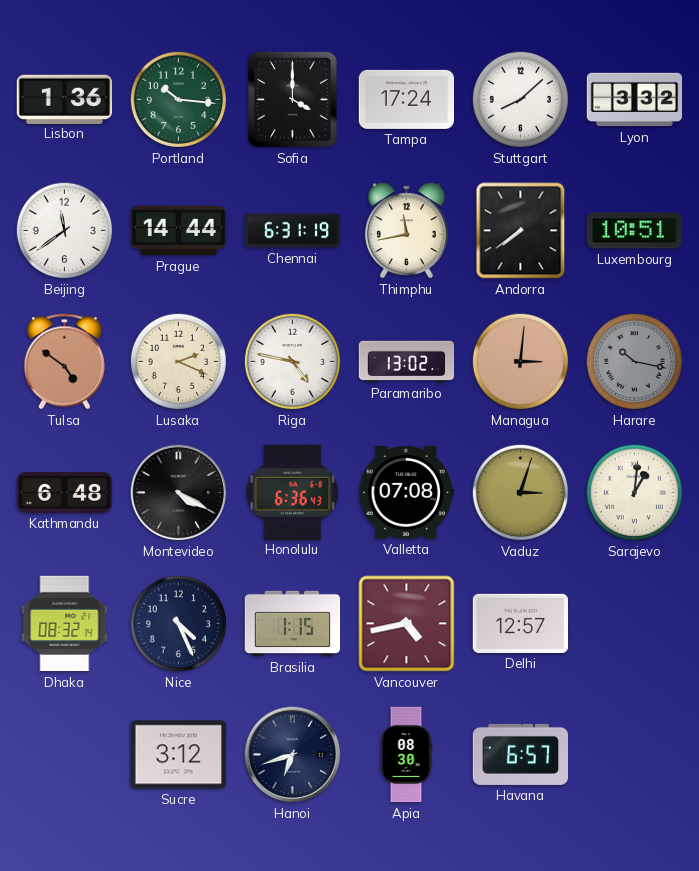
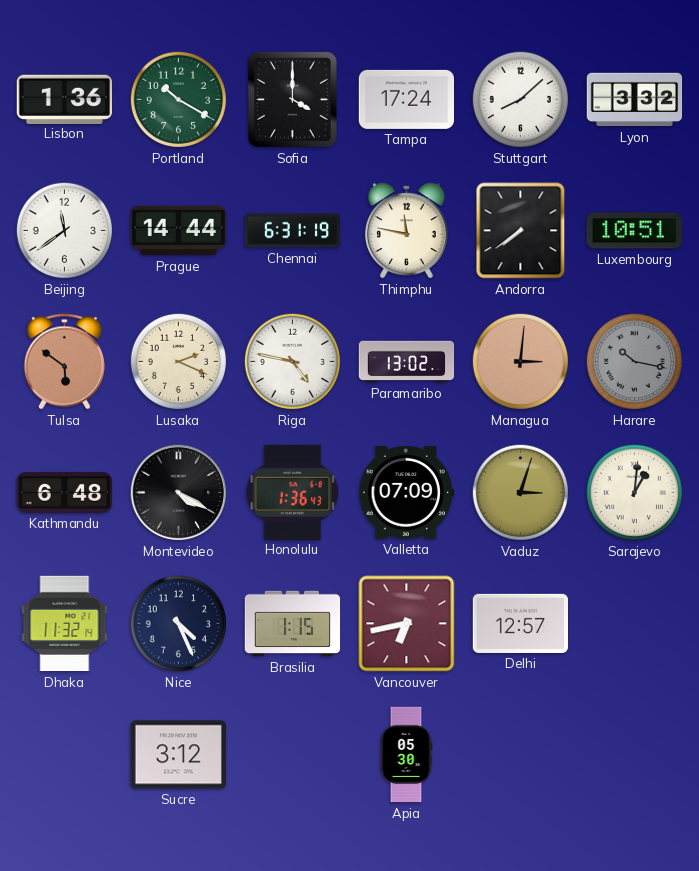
Portland: 10:16 -> 10:20 (178, 99)
Thimphu: 11:43 -> 11:47 (406, 231)
Tulsa: 4:51 -> 5:51 (64, 362)
Honolulu: 6:36 -> 1:36 (293, 492)
Valletta: 07:08 -> 07:09 (406, 493)
Dhaka: 08:32 -> 11:32 (65, 624)
Vancouver: 4:43 -> 6:43 (407, 624)
Hanoi: 6:42 -> none (293, 755)
Apia: 08:30 -> 05:30 (406, 755)
Havana: 6:57 -> none (521, 754)
